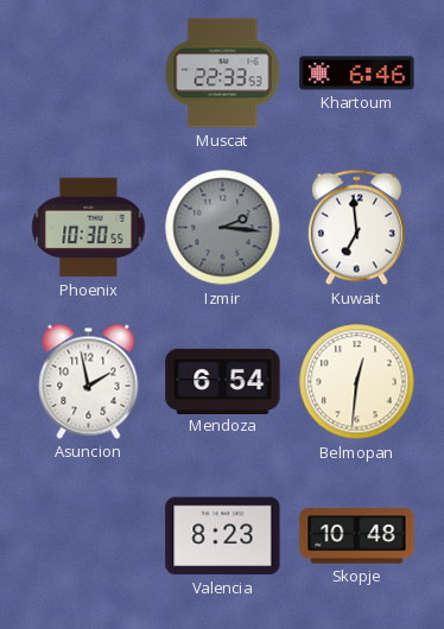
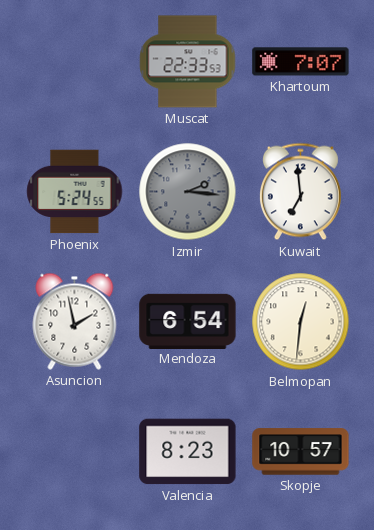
Khartoum: 6:46 -> 7:07 (301, 62)
Phoenix: 10:30 -> 5:24 (75, 192)
Skopje: 10:48 -> 10:57 (301, 452)
